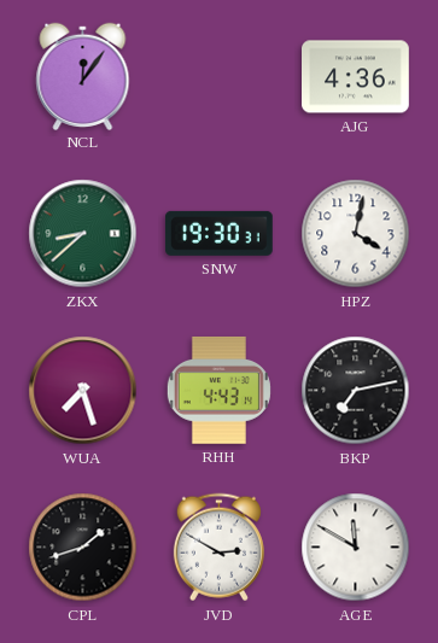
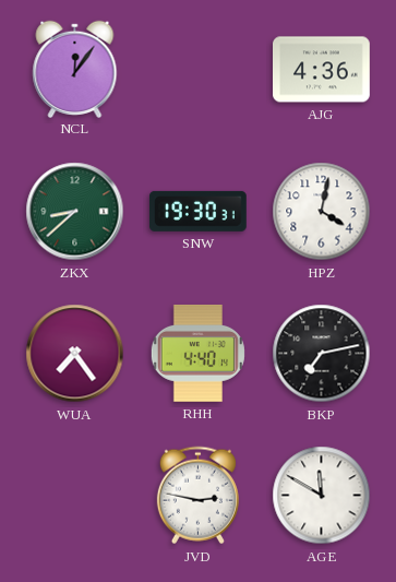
WUA: 7:27 -> 7:24 (75, 354)
RHH: 4:43 -> 4:40 (197, 353)
CPL: 1:42 -> none (83, 548)
JVD: 2:50 -> 2:47 (197, 496)
